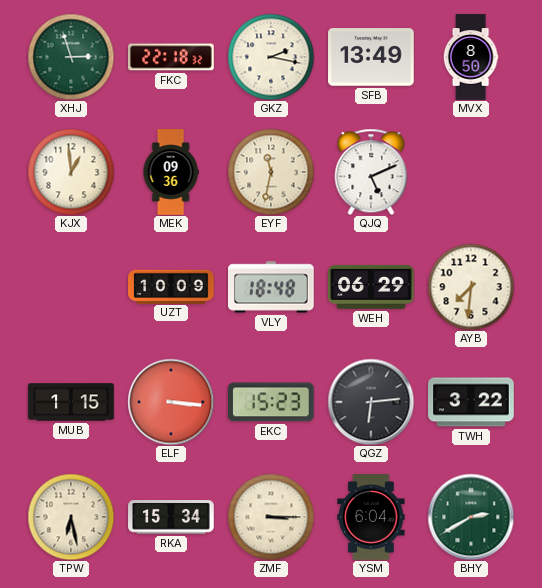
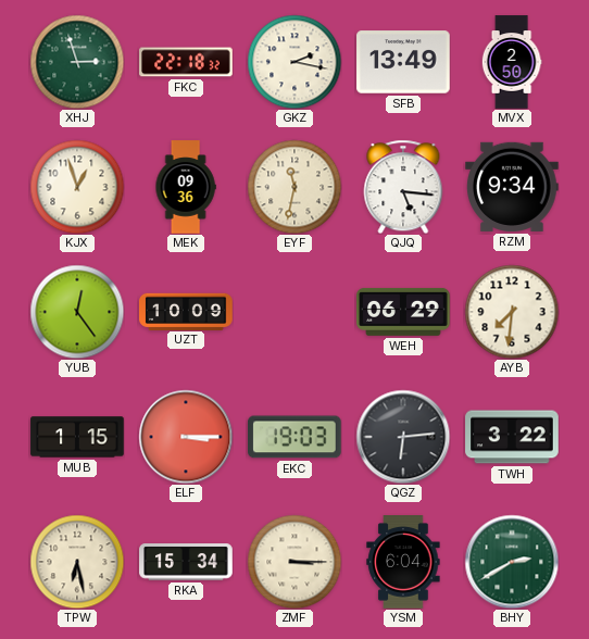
MVX: 8:50 -> 2:50 (512, 62)
KJX: 12:59 -> 12:57 (77, 187)
QJQ: 5:11 -> 5:16 (403, 187)
RZM: none -> 9:34 (512, 187)
YUB: none -> 12:24 (77, 312)
VLY: 18:48 -> none (272, 287)
ELF: 3:16 -> 3:15 (186, 437)
EKC: 15:23 -> 19:03 (296, 437)
